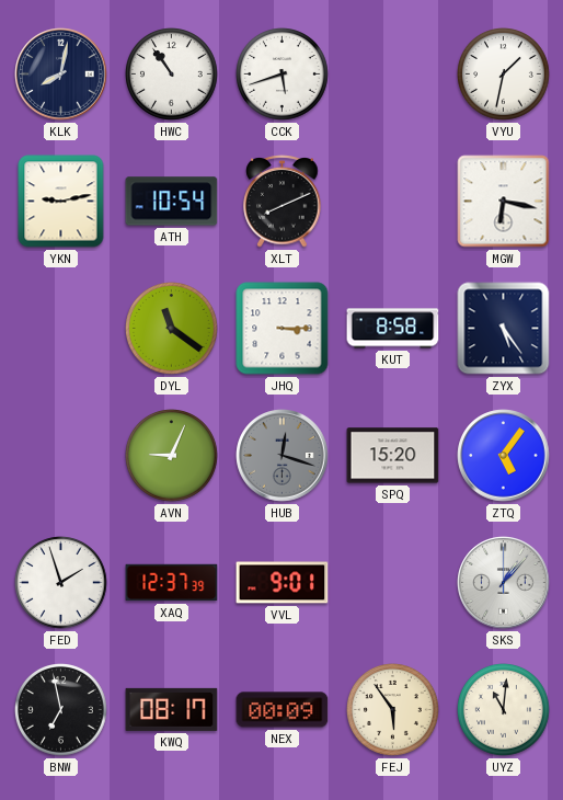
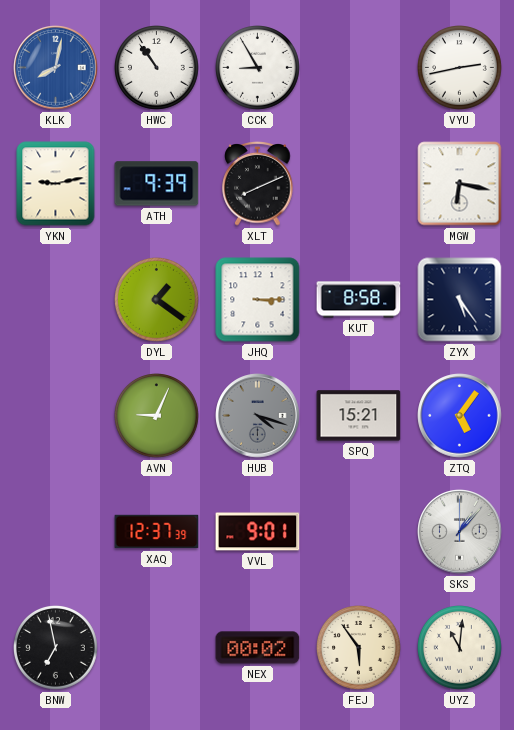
KLK dial: navy -> blue (56, 68)
CCK: 5:42 -> 8:55 (258, 68)
VYU: 1:32 -> 2:43 (460, 68)
ATH: 10:54 -> 9:39 (157, 184)
DYL: 11:21 -> 1:21 (157, 300)
HUB: 12:18 -> 4:18 (258, 416)
SPQ: 15:20 -> 15:21 (359, 416)
FED: 1:57 -> none (61, 583)
KWQ: 08:17 -> none (172, 709)
NEX: 00:09 -> 00:02 (258, 648)
